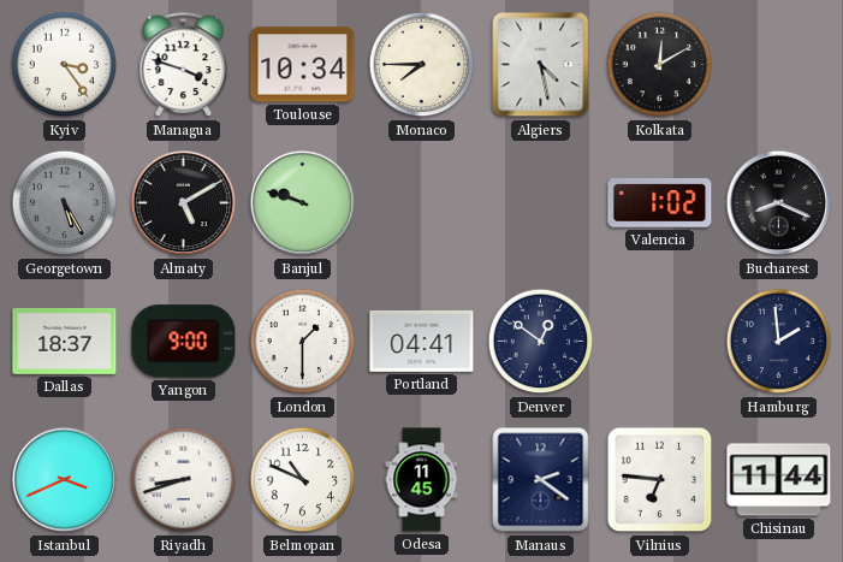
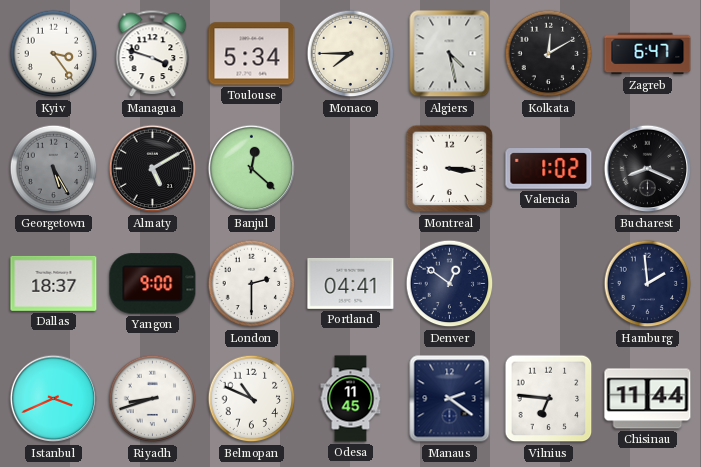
Toulouse: 10:34 -> 5:34 (252, 54)
Zagreb: none -> 6:47 (648, 54)
Banjul: 9:48 -> 12:22 (252, 169)
Montreal: none -> 3:16 (450, 169)
London: 1:30 -> 2:30 (252, 284)
